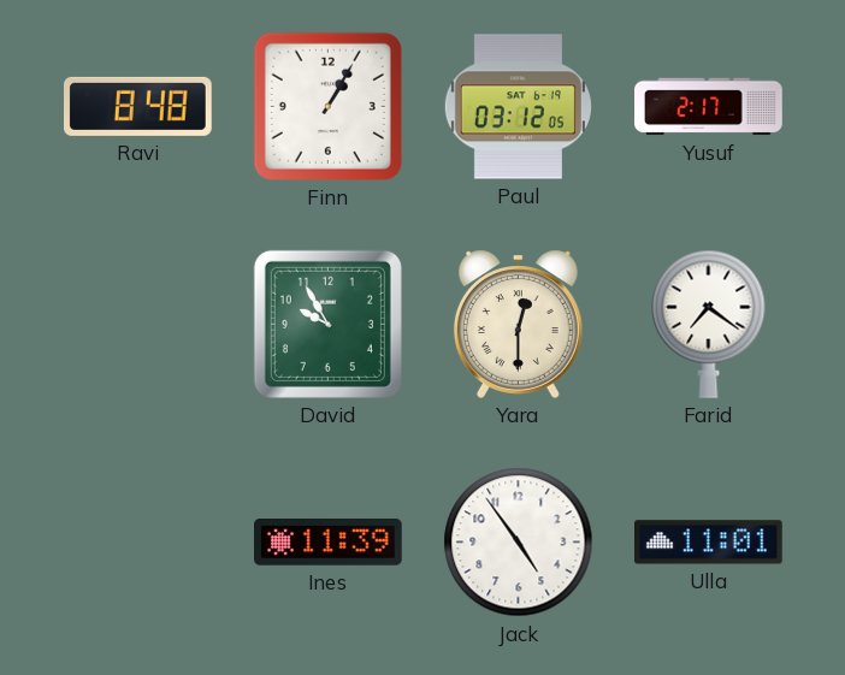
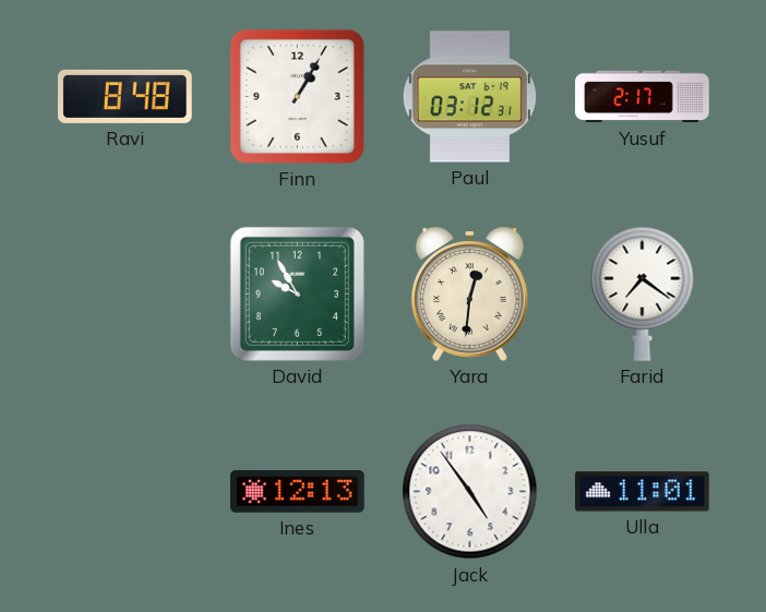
Paul: 03:12:05 -> 03:12:31 (469, 97)
Yara: 12:30 -> 12:31 (469, 293)
Ines: 11:39 -> 12:13 (298, 492)
